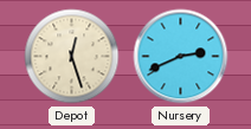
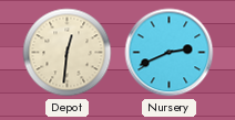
Depot: 12:27 -> 12:31 (68, 53)
